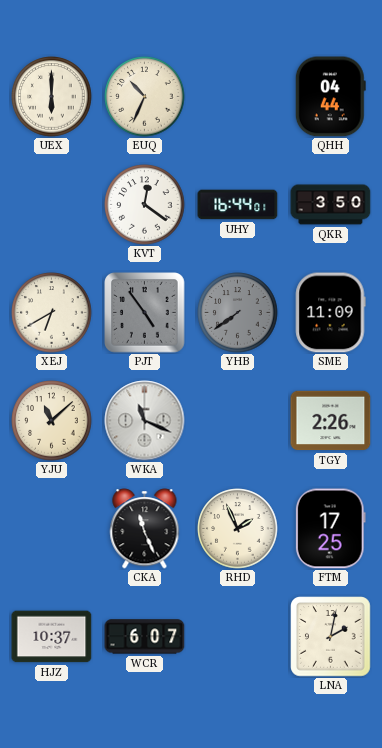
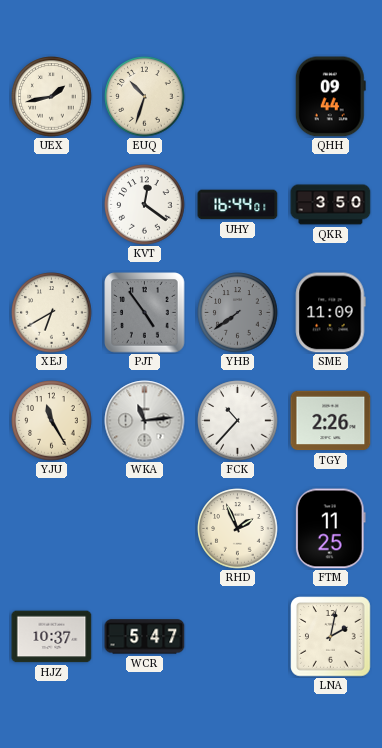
UEX: 6:00 -> 1:43 (52, 97)
EUQ: 10:34 -> 10:33 (145, 97)
QHH: 04:44 -> 09:44 (330, 97)
YJU: 11:08 -> 11:25 (52, 421)
WKA: 11:19 -> 11:14 (145, 421)
FCK: none -> 10:37 (238, 421)
CKA: 11:26 -> none (145, 529)
FTM: 17:25 -> 11:25 (330, 529)
WCR: 6:07 -> 5:47 (145, 637)
